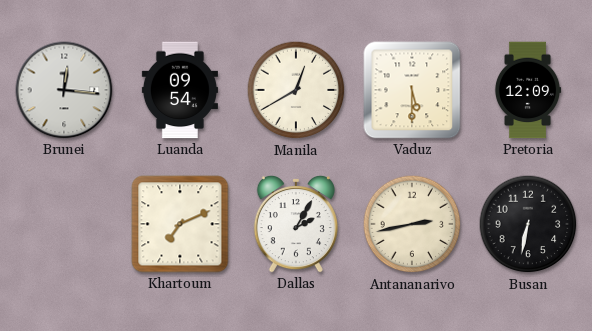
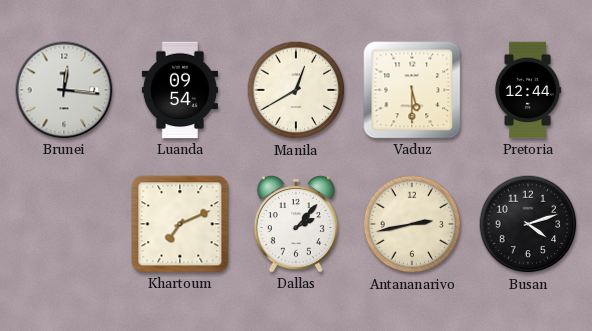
Pretoria: 12:09 -> 12:44 (528, 90)
Dallas: 2:05 -> 2:07 (296, 224)
Busan: 6:32 -> 4:12 (528, 224)
